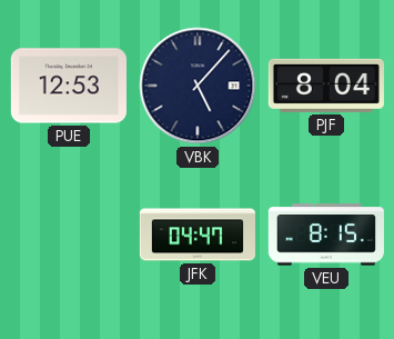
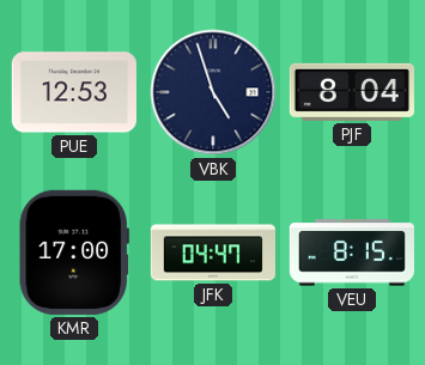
VBK: 5:07 -> 4:57 (213, 92)
KMR: none -> 17:00 (74, 253)
